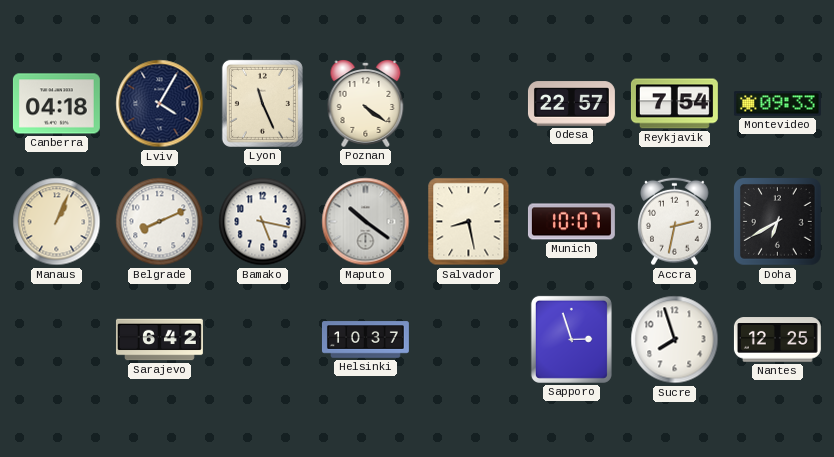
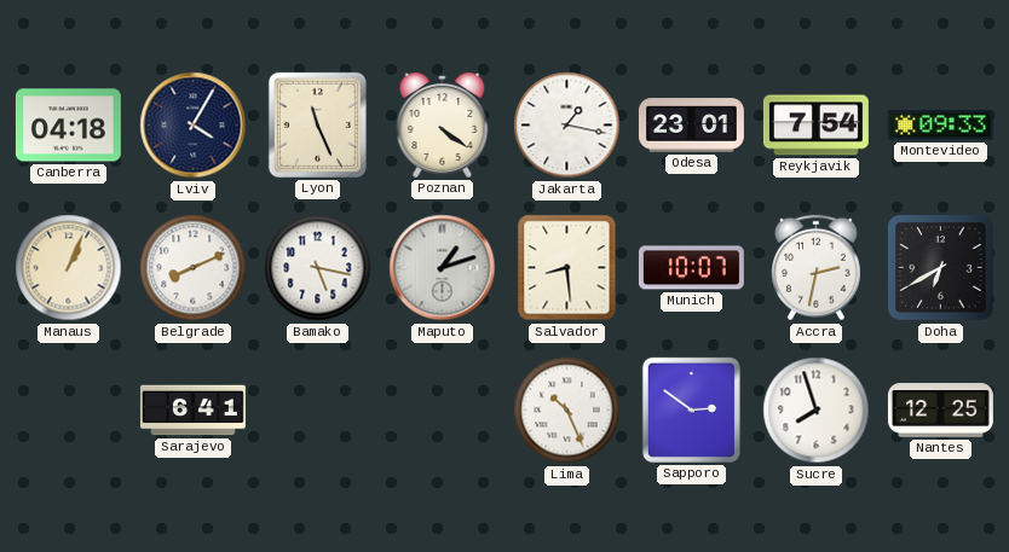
Jakarta: none -> 1:17 (567, 126)
Odesa: 22:57 -> 23:01 (691, 126)
Maputo: 10:21 -> 1:12 (443, 268)
Salvador: 8:28 -> 8:29 (567, 268)
Sarajevo: 6:42 -> 6:41 (192, 411)
Helsinki: 10:37 -> none (366, 340)
Lima: none -> 10:26 (567, 411)
Sapporo: 2:57 -> 2:51 (691, 409)
